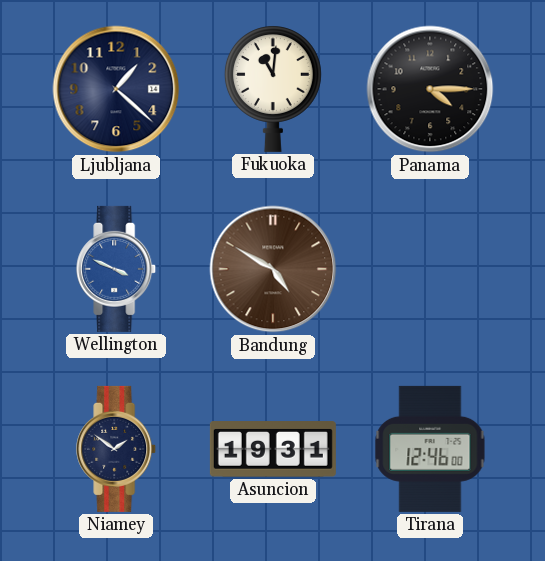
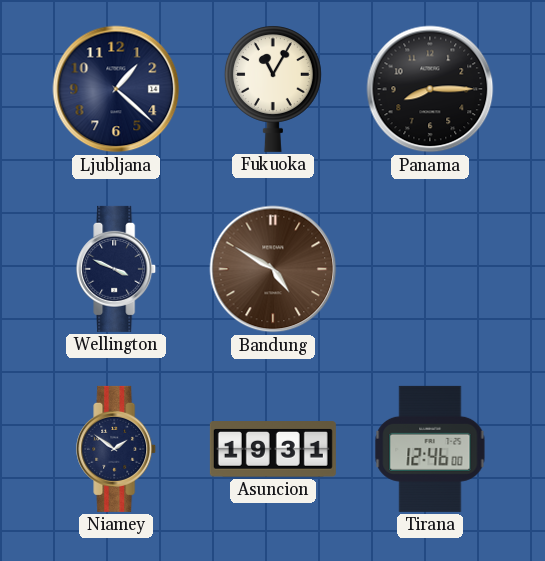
Fukuoka: 11:01 -> 11:05 (273, 89)
Panama: 4:15 -> 8:15 (430, 89)
Wellington dial: blue -> navy (117, 269)
